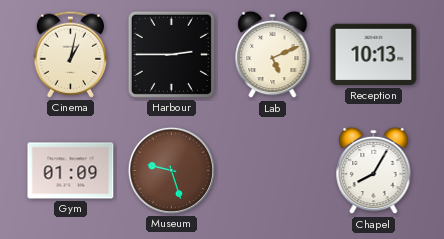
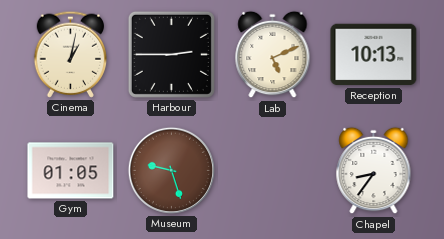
Gym: 01:09 -> 01:05 (71, 171)
Chapel: 8:05 -> 8:36 (374, 171)
